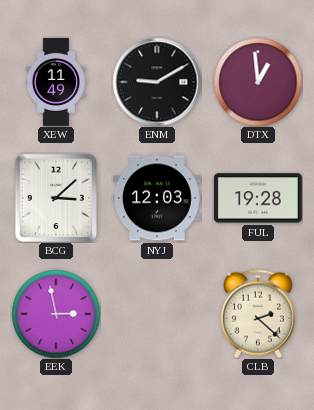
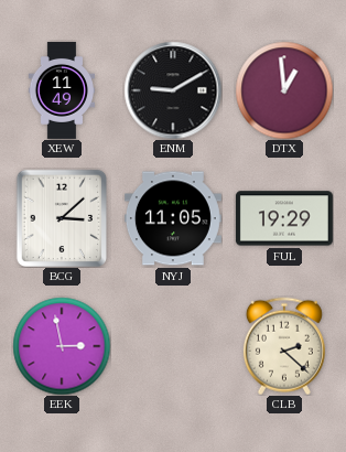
NYJ: 12:03 -> 11:05 (173, 218)
FUL: 19:28 -> 19:29 (284, 218)
